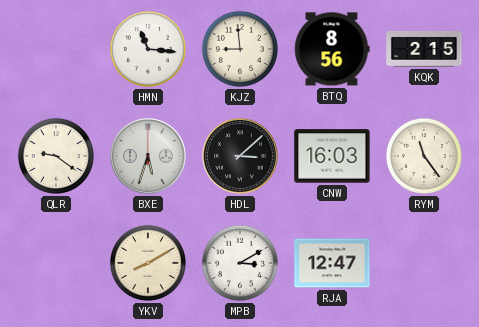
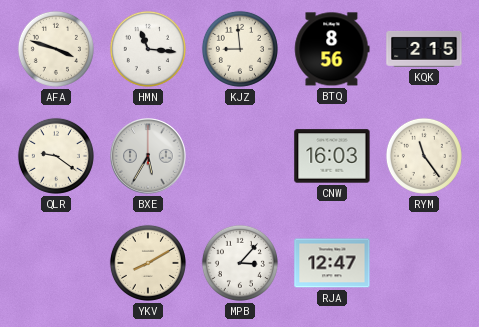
AFA: none -> 3:48 (56, 49)
BXE: 5:33 -> 5:35 (148, 156)
HDL: 3:08 -> none (240, 156)
MPB: 3:10 -> 3:07 (240, 263)
